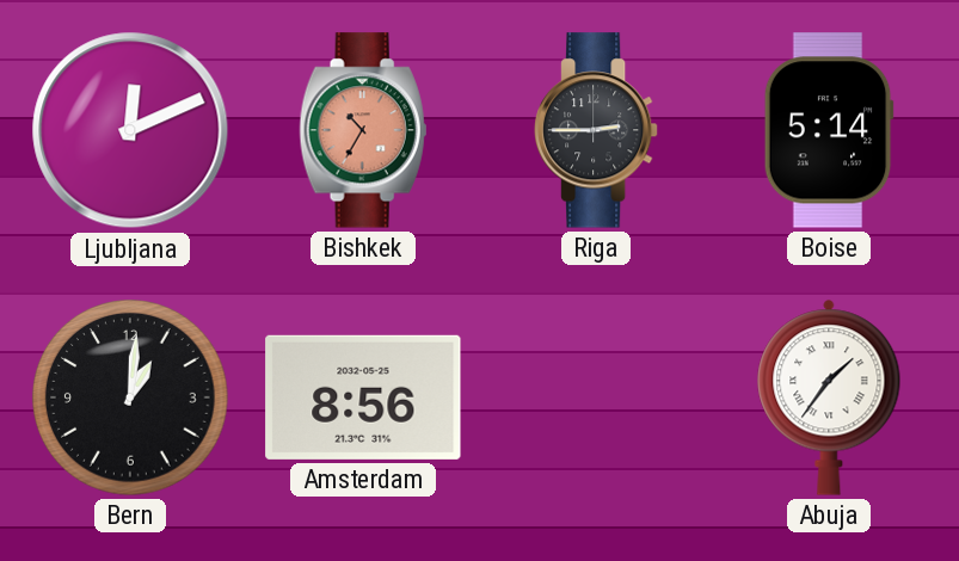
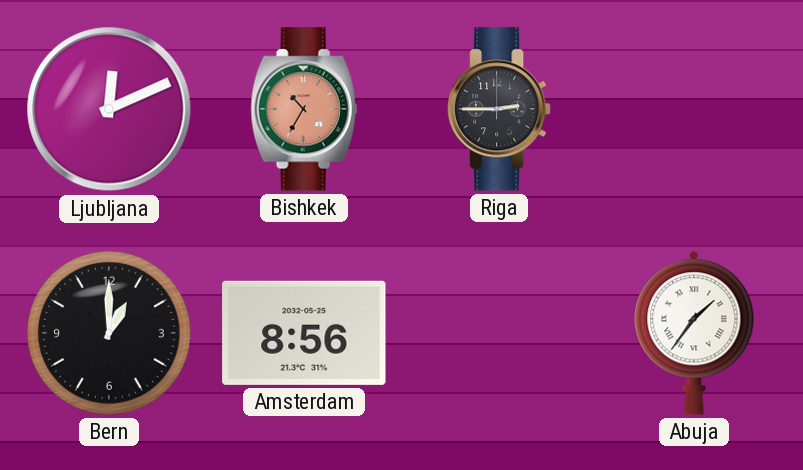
Boise: 5:14 -> none (829, 130)
Bern: 1:01 -> 1:00 (109, 333)
